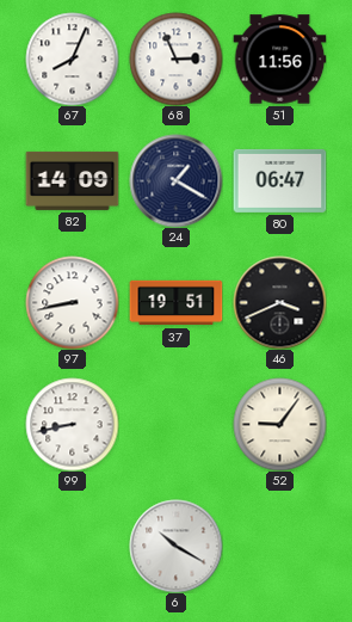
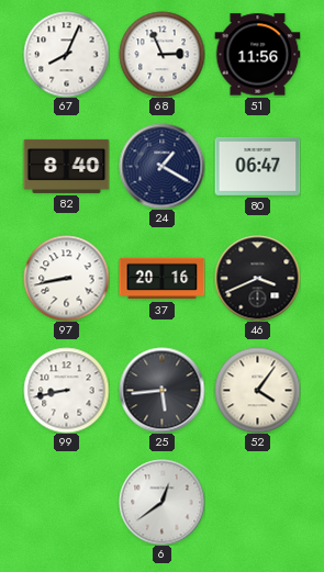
82: 14:09 -> 8:40 (66, 166)
37: 19:51 -> 20:16 (161, 279)
25: none -> 5:44 (161, 390)
52: 9:06 -> 4:06 (257, 390)
6: 10:20 -> 12:39 (161, 502)
